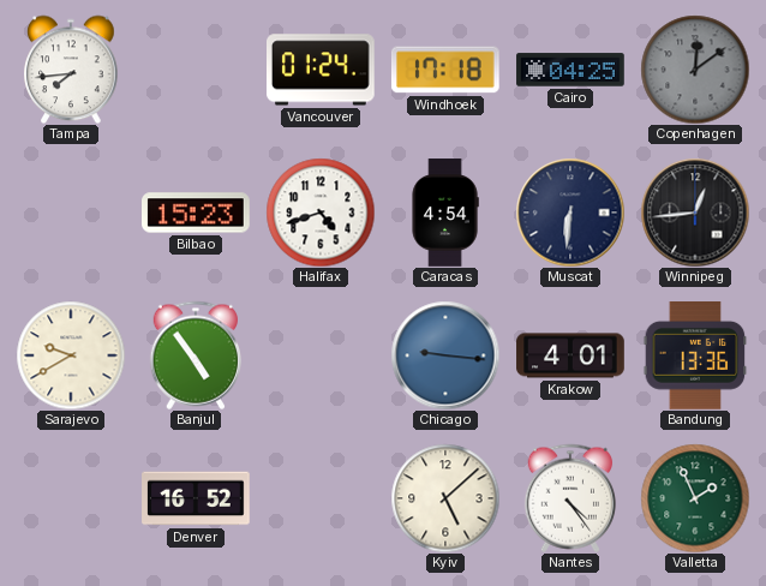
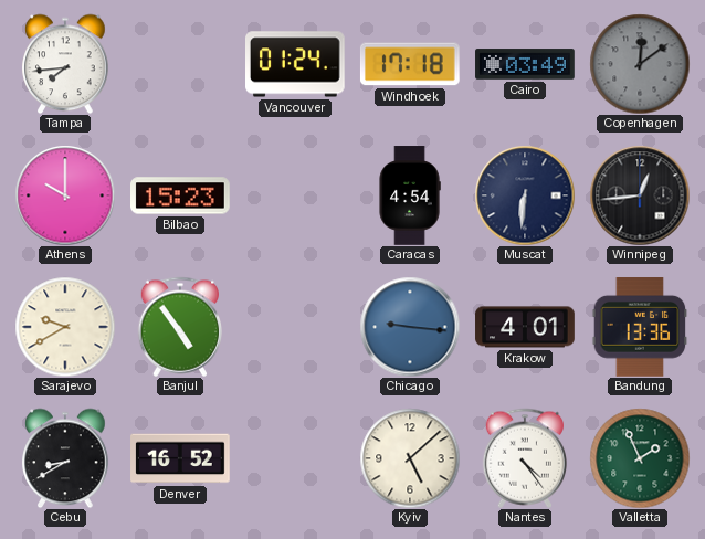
Cairo: 04:25 -> 03:49 (525, 64)
Athens: none -> 10:00 (65, 195)
Halifax: 4:42 -> none (321, 213)
Cebu: none -> 8:40 (65, 458)
